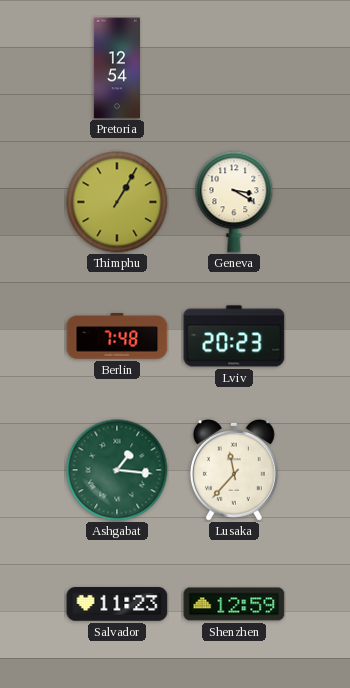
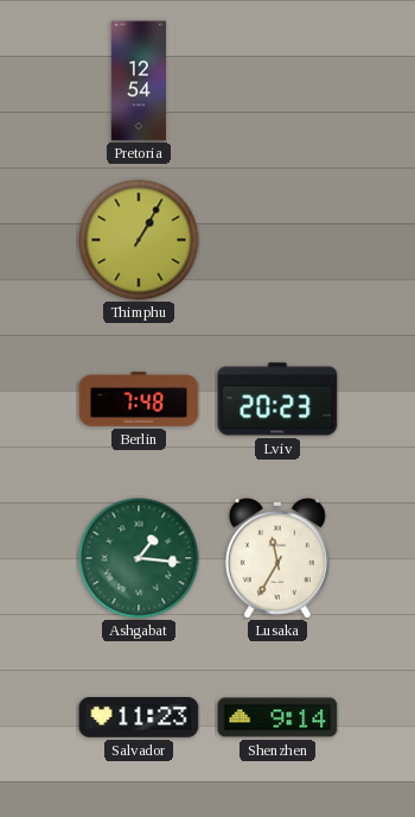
Geneva: 3:20 -> none (234, 202)
Lusaka: 11:37 -> 11:35 (277, 558)
Shenzhen: 12:59 -> 9:14 (277, 717)
